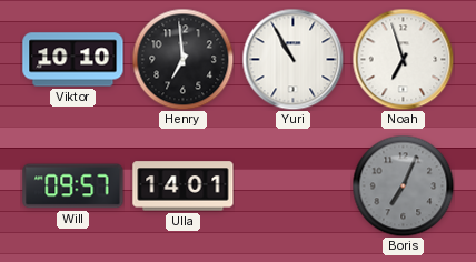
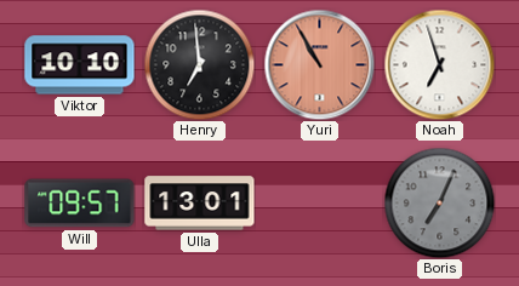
Yuri dial: white -> salmon (319, 64)
Ulla: 14:01 -> 13:01 (200, 204)
